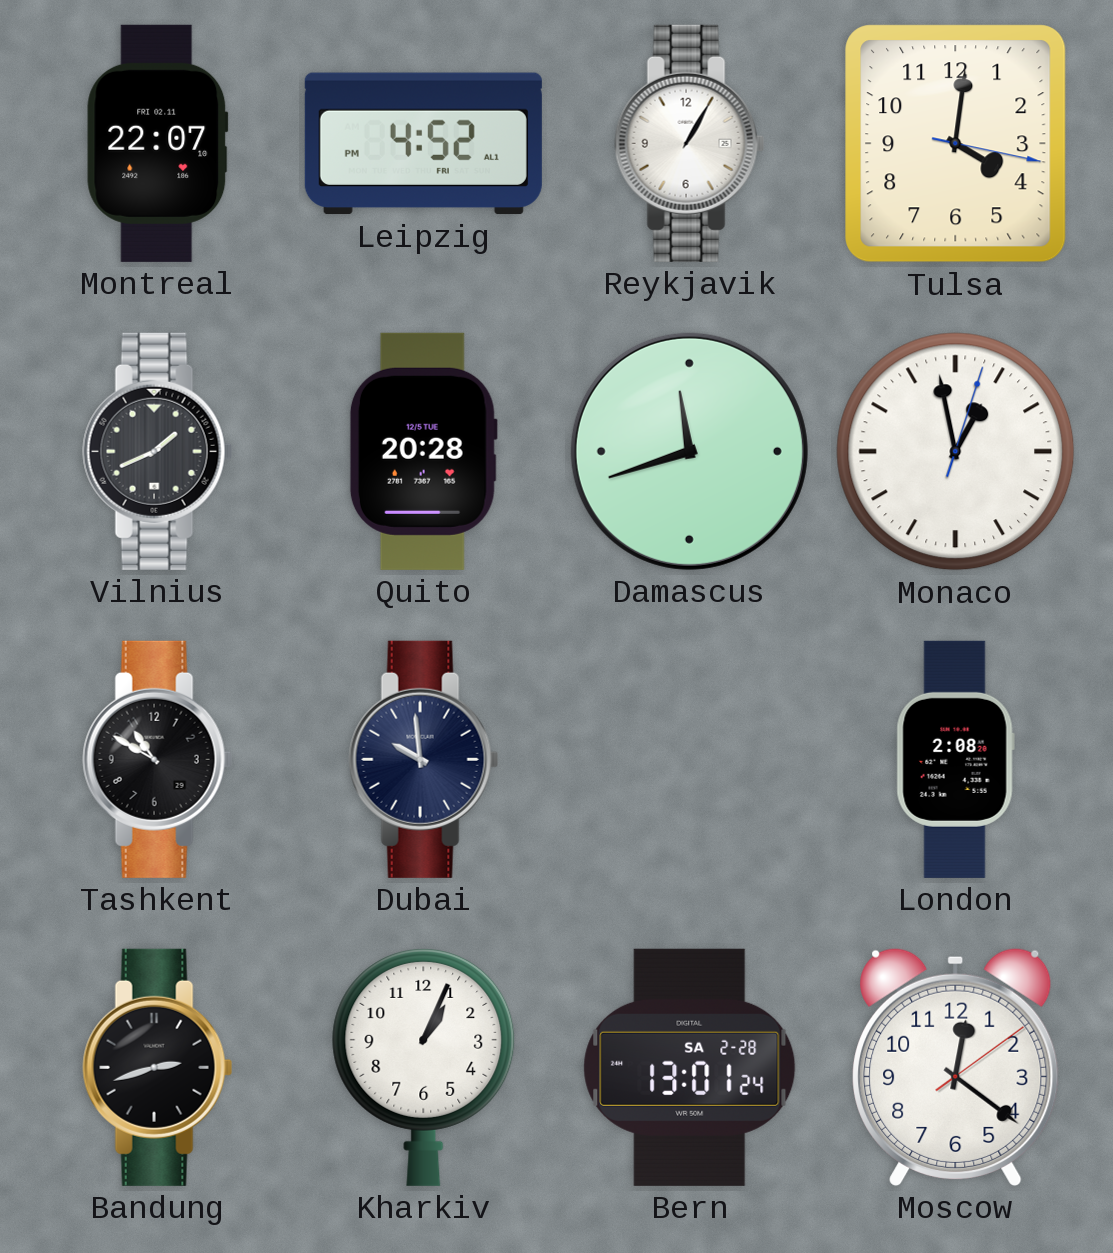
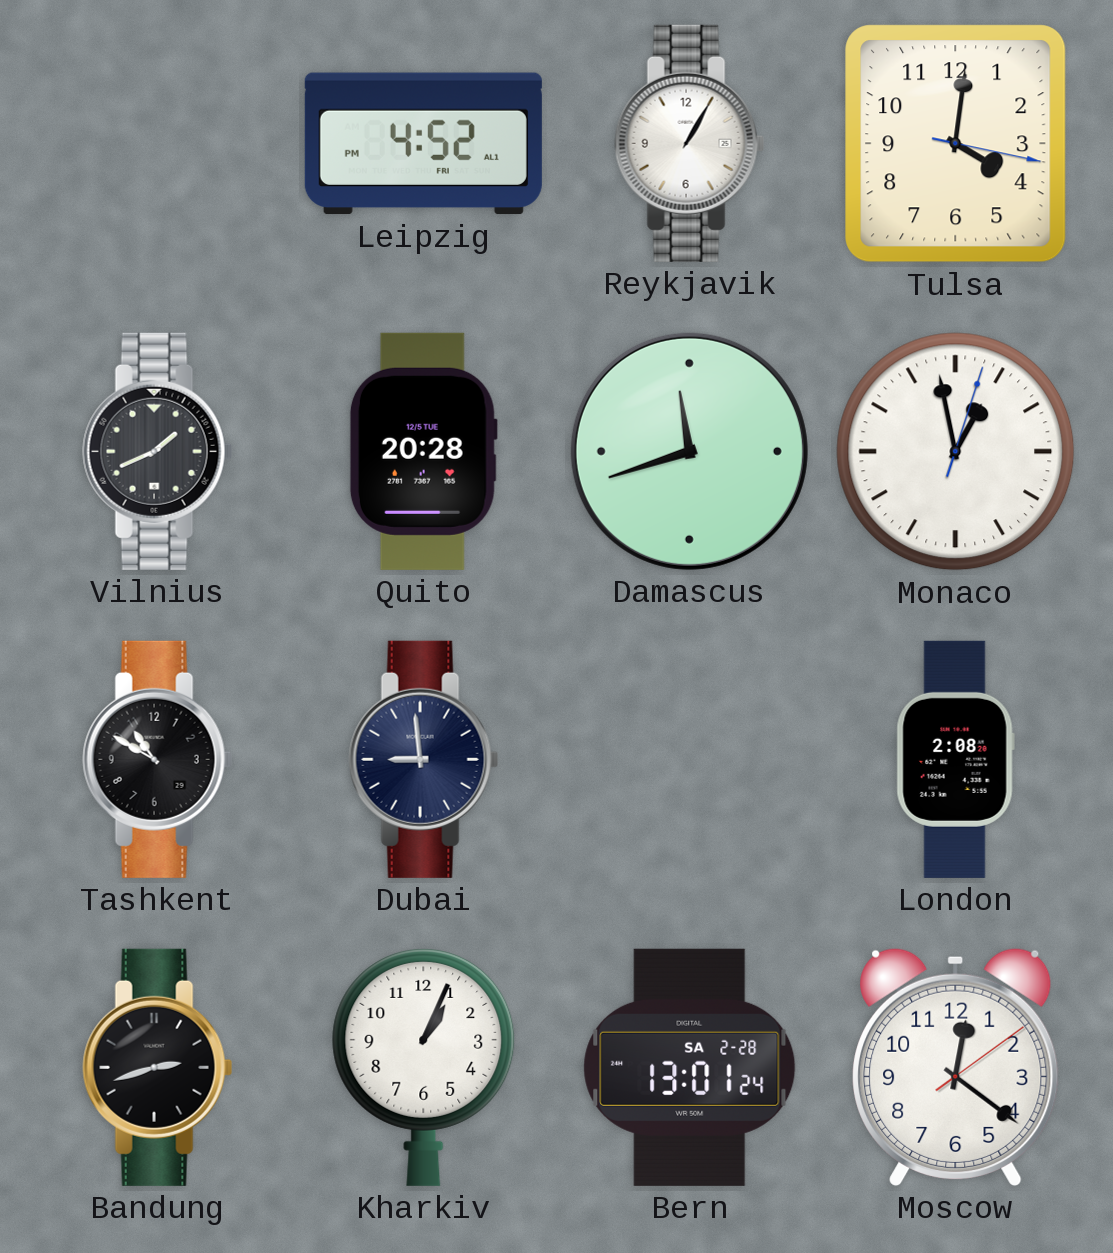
Montreal: 22:07 -> none (158, 143)
Dubai: 9:59 -> 8:59 (424, 759)
